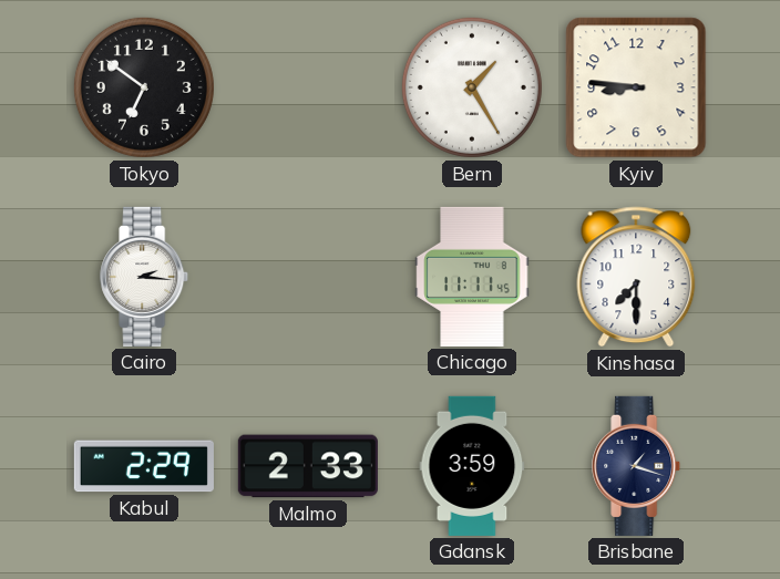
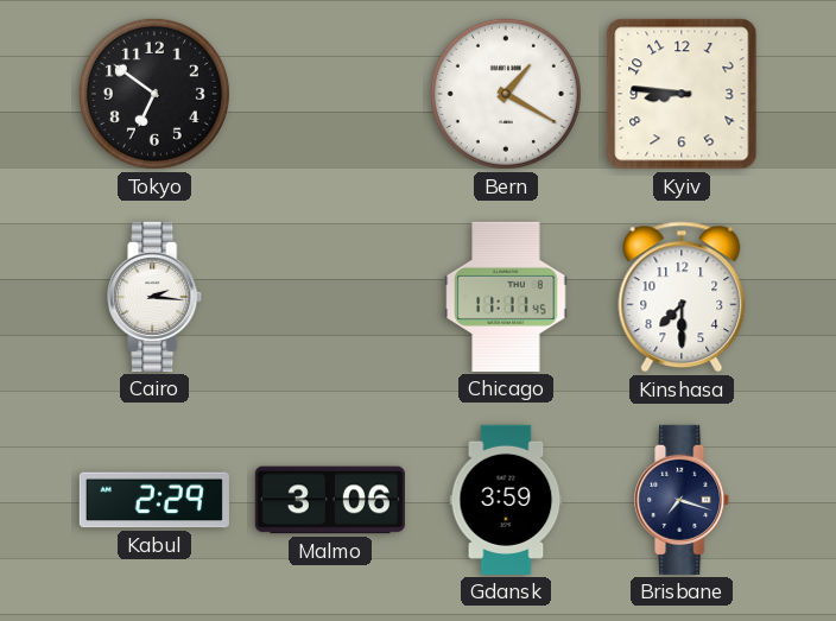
Bern: 1:25 -> 1:20 (506, 94)
Malmo: 2:33 -> 3:06 (330, 500)
Brisbane: 1:18 -> 7:18 (683, 500)
